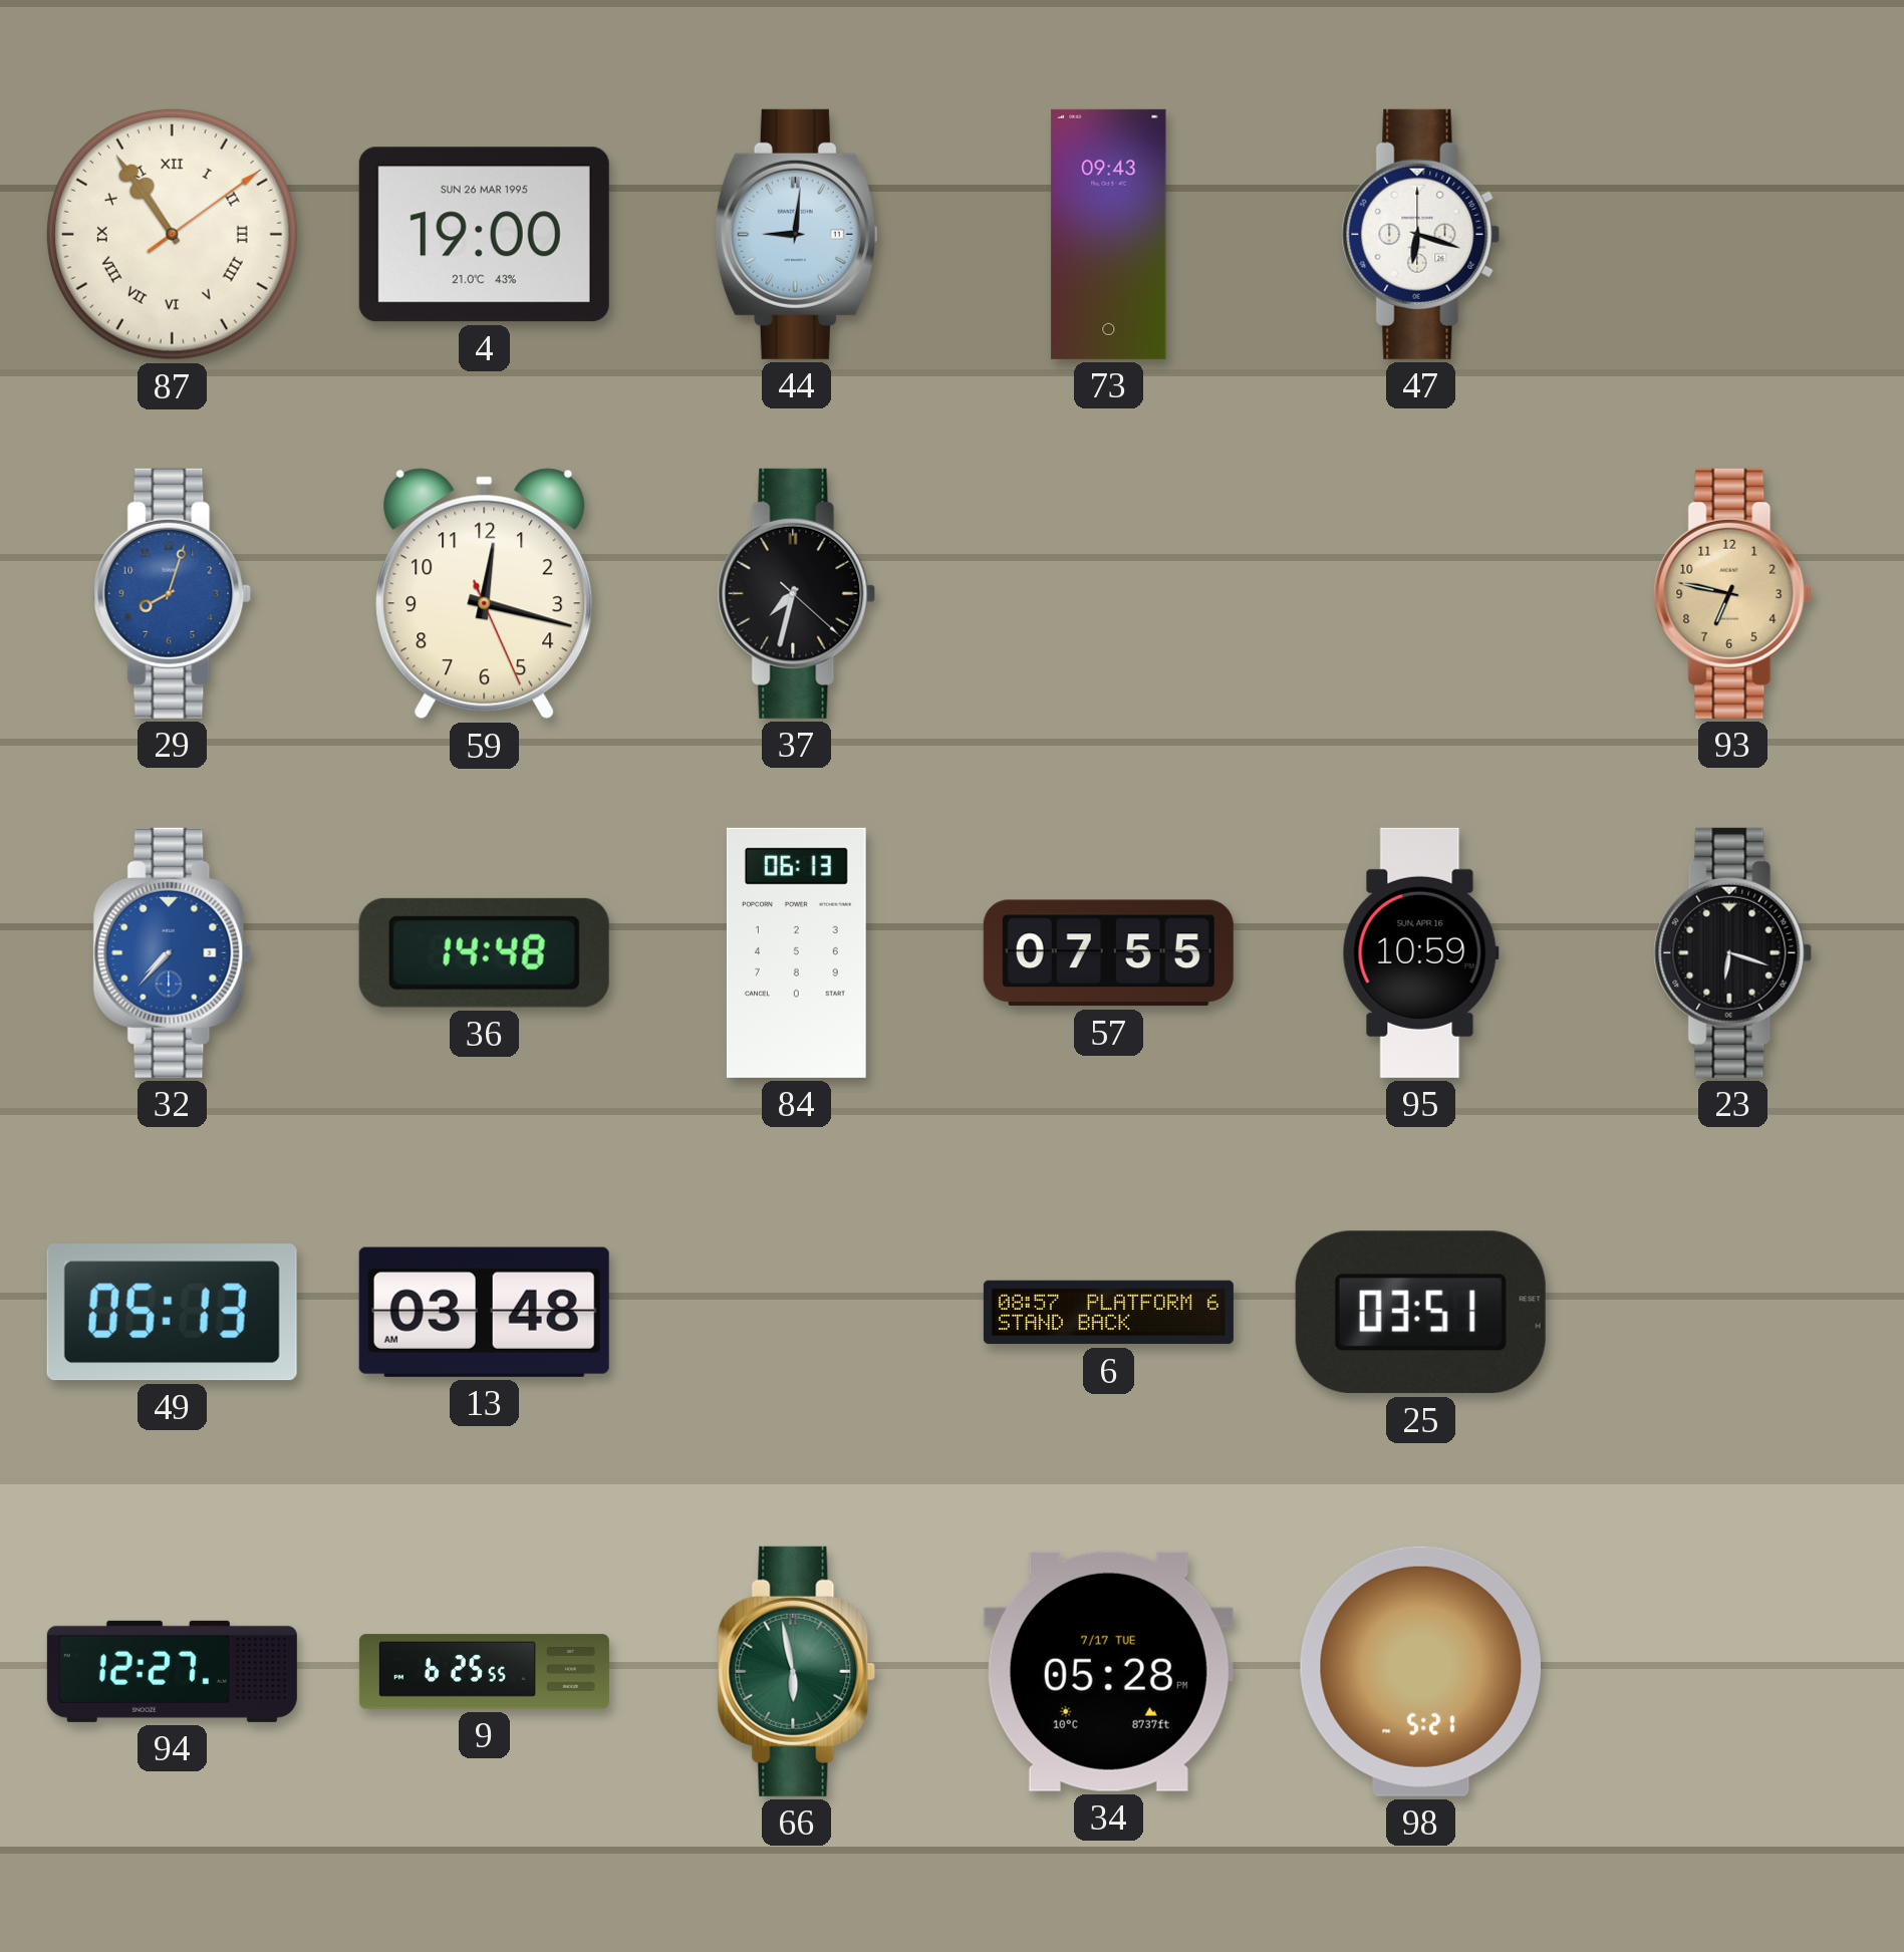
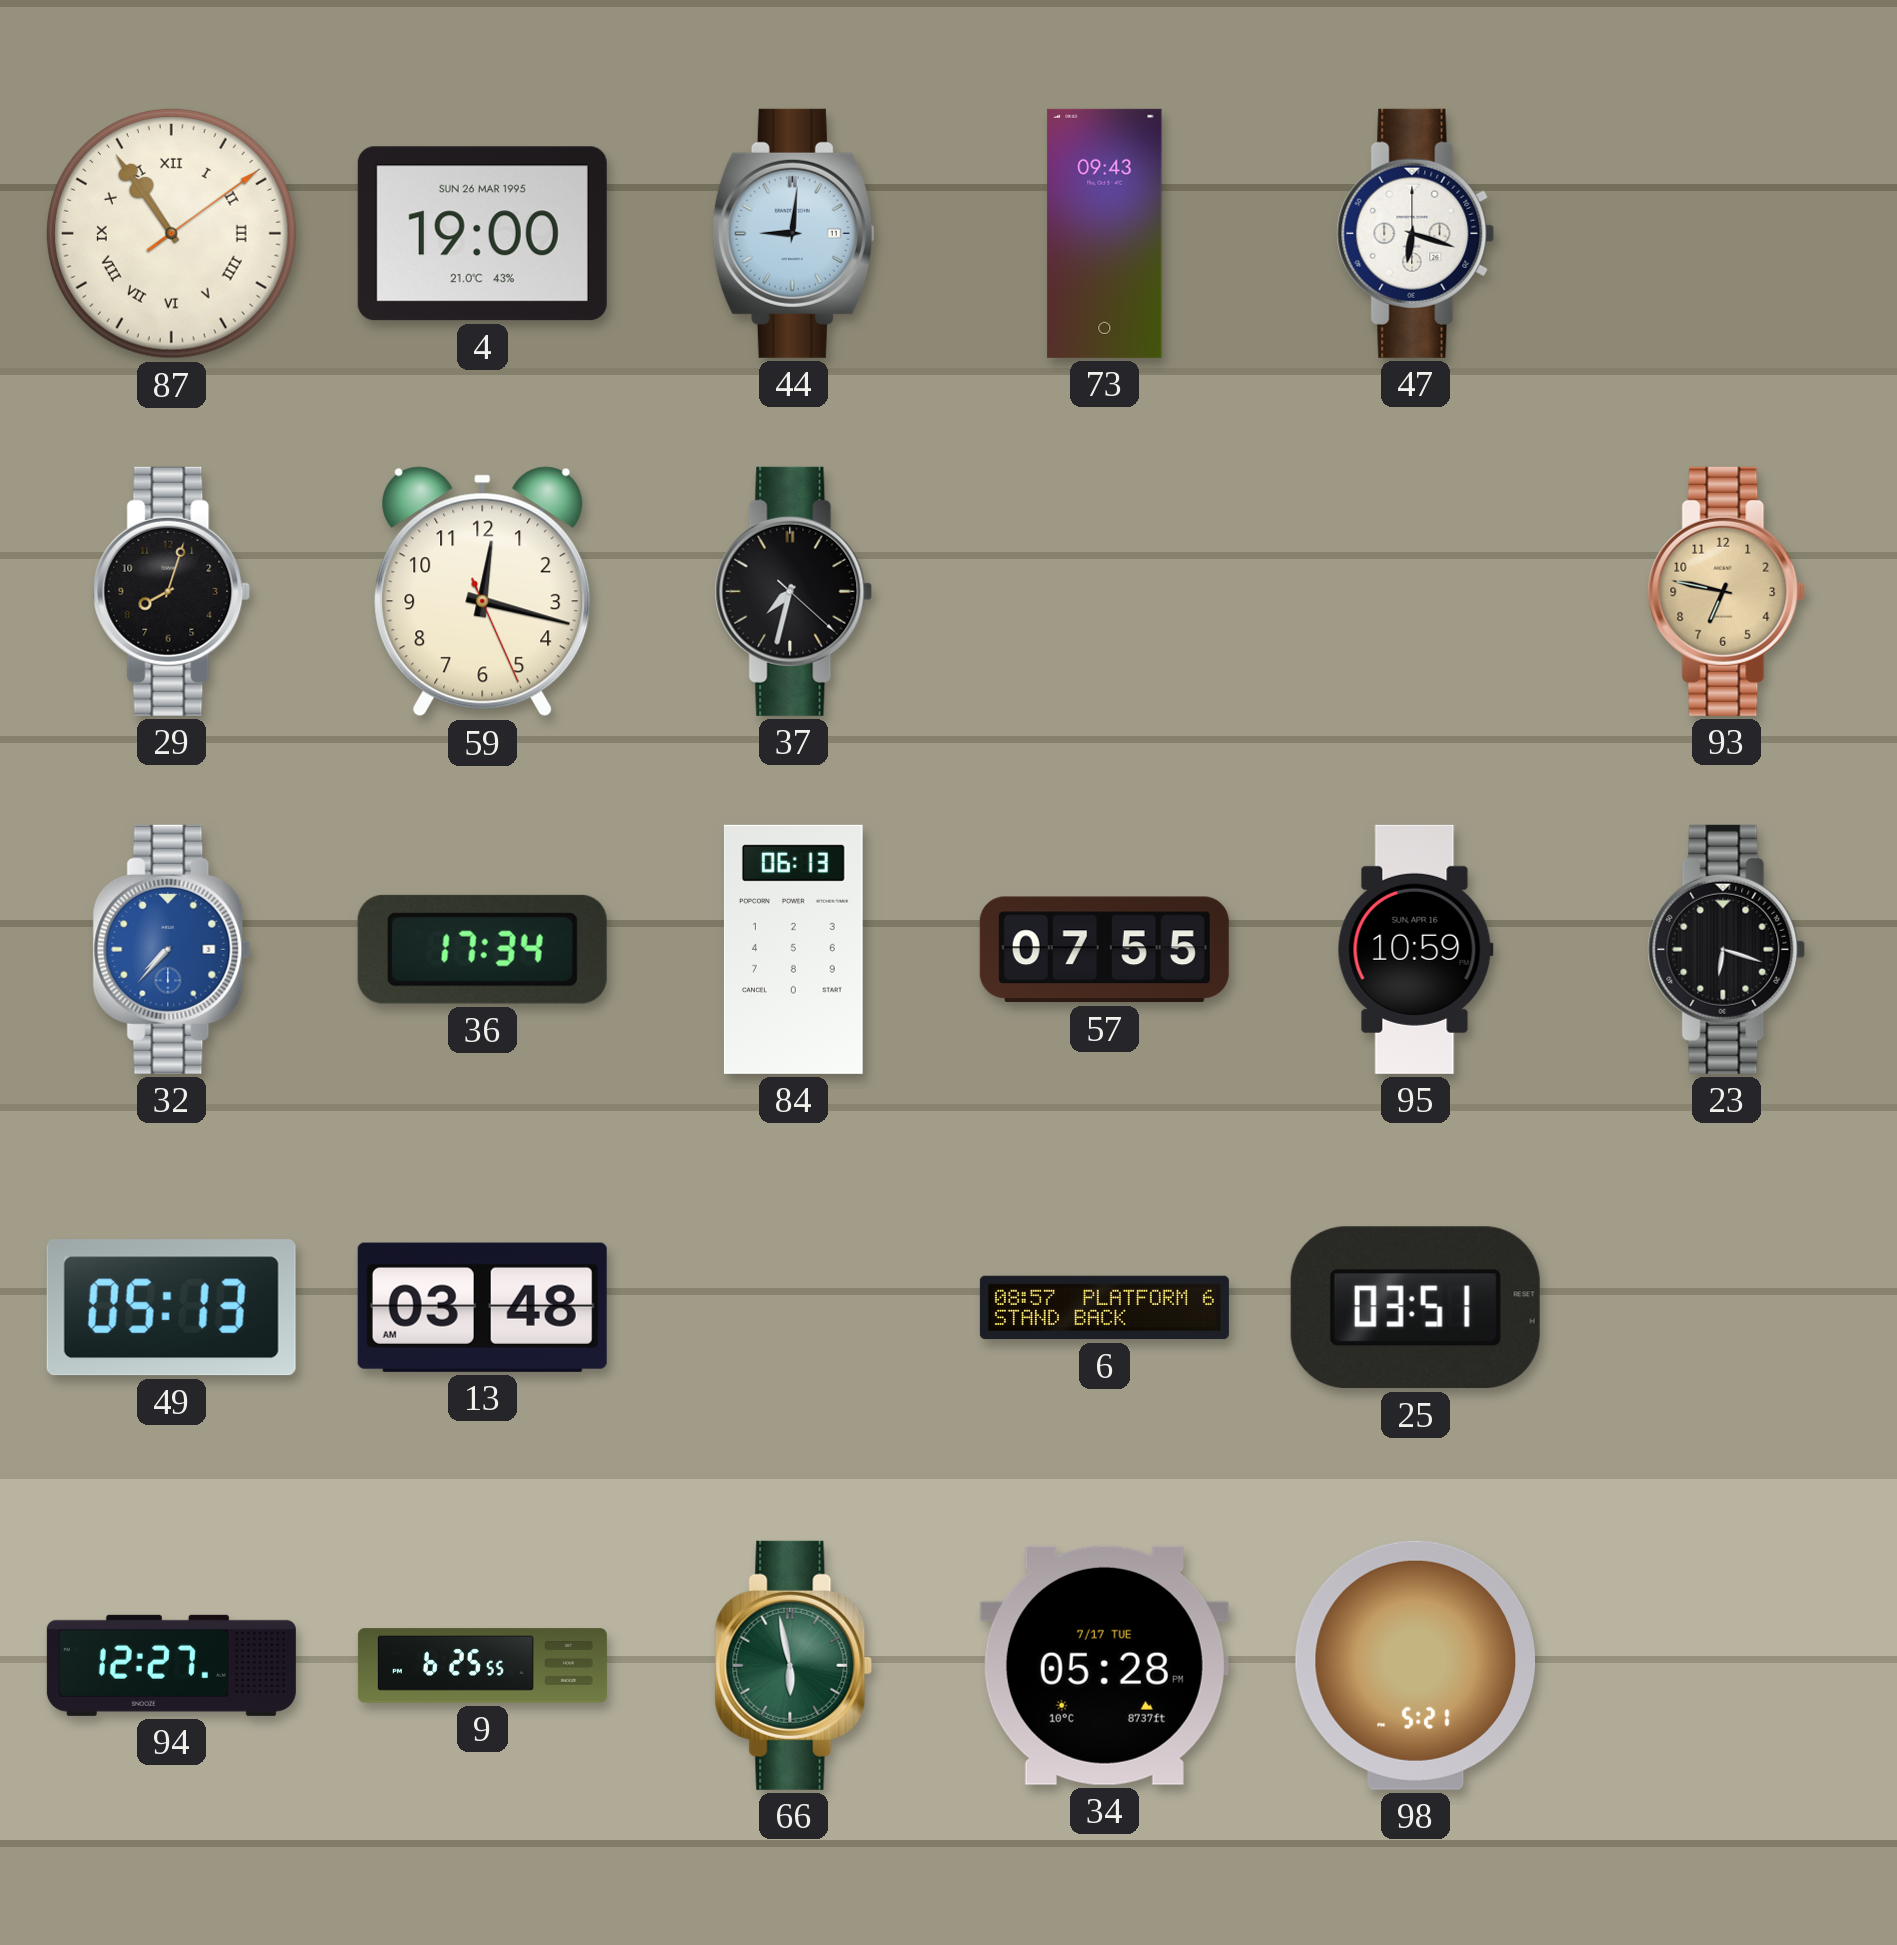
29 dial: blue -> black (172, 591)
36: 14:48 -> 17:34 (482, 949)
